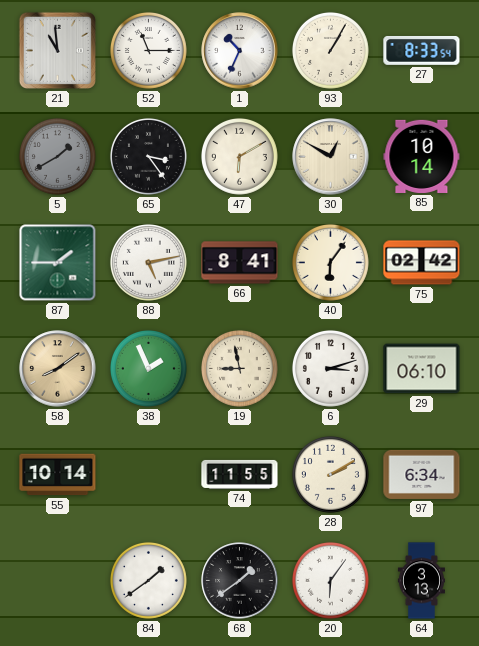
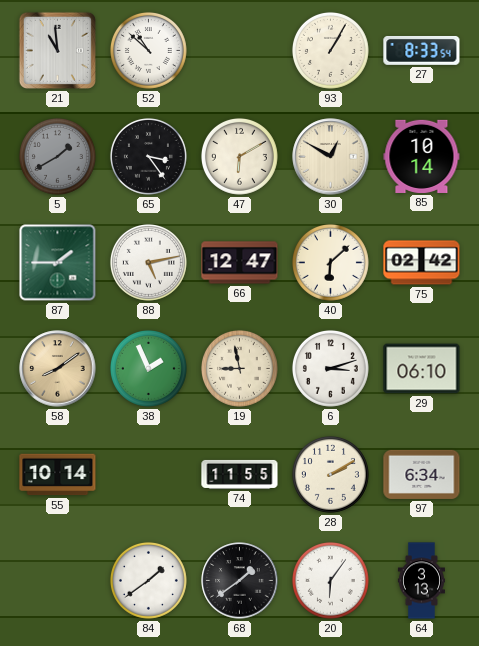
52: 11:15 -> 10:52 (148, 50)
1: 10:34 -> none (240, 51)
66: 8:41 -> 12:47 (240, 263)
40: 6:06 -> 6:08 (330, 262)
